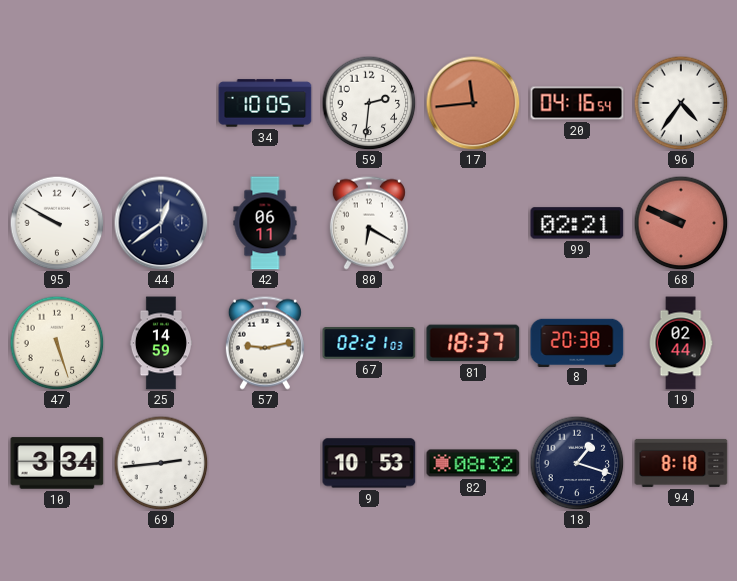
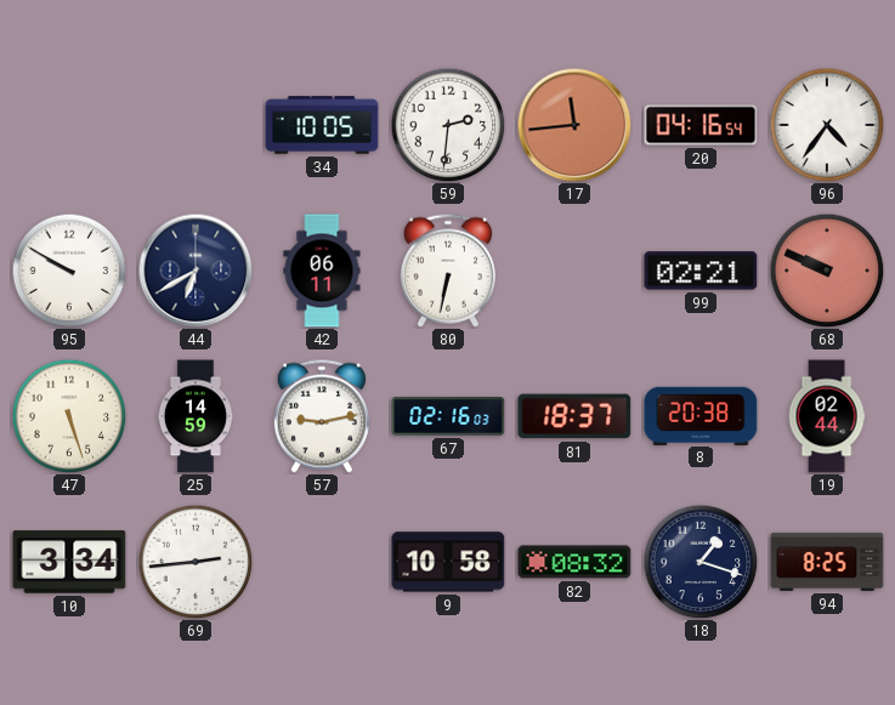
44: 12:39 -> 6:40 (196, 271)
80: 6:20 -> 6:32 (448, 271)
67: 02:21 -> 02:16 (448, 416)
9: 10:53 -> 10:58 (448, 562)
94: 8:18 -> 8:25 (827, 562)
